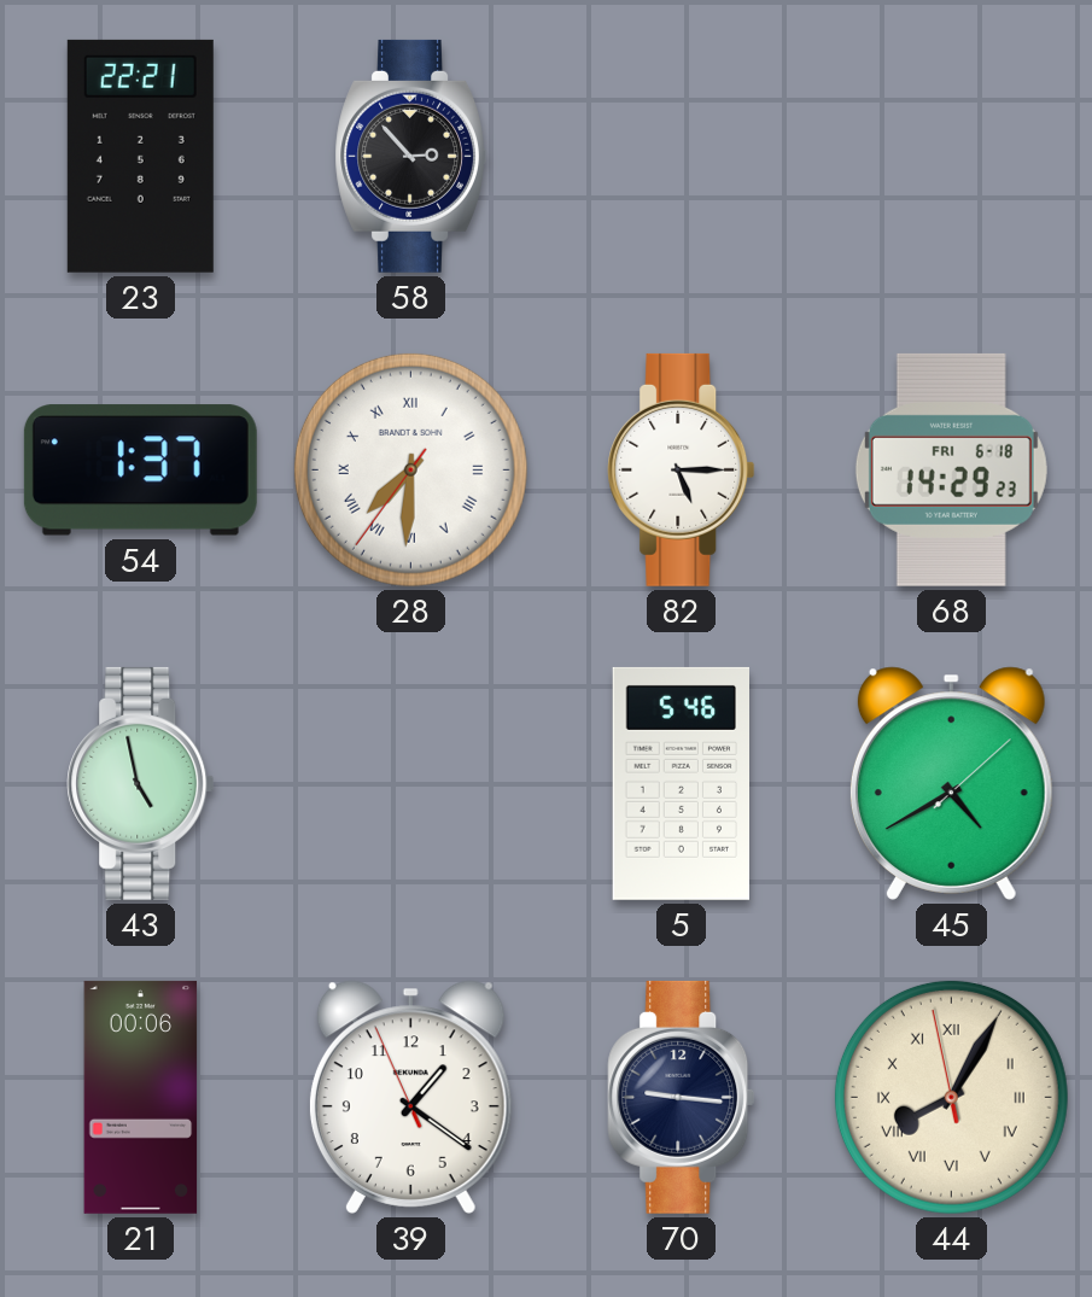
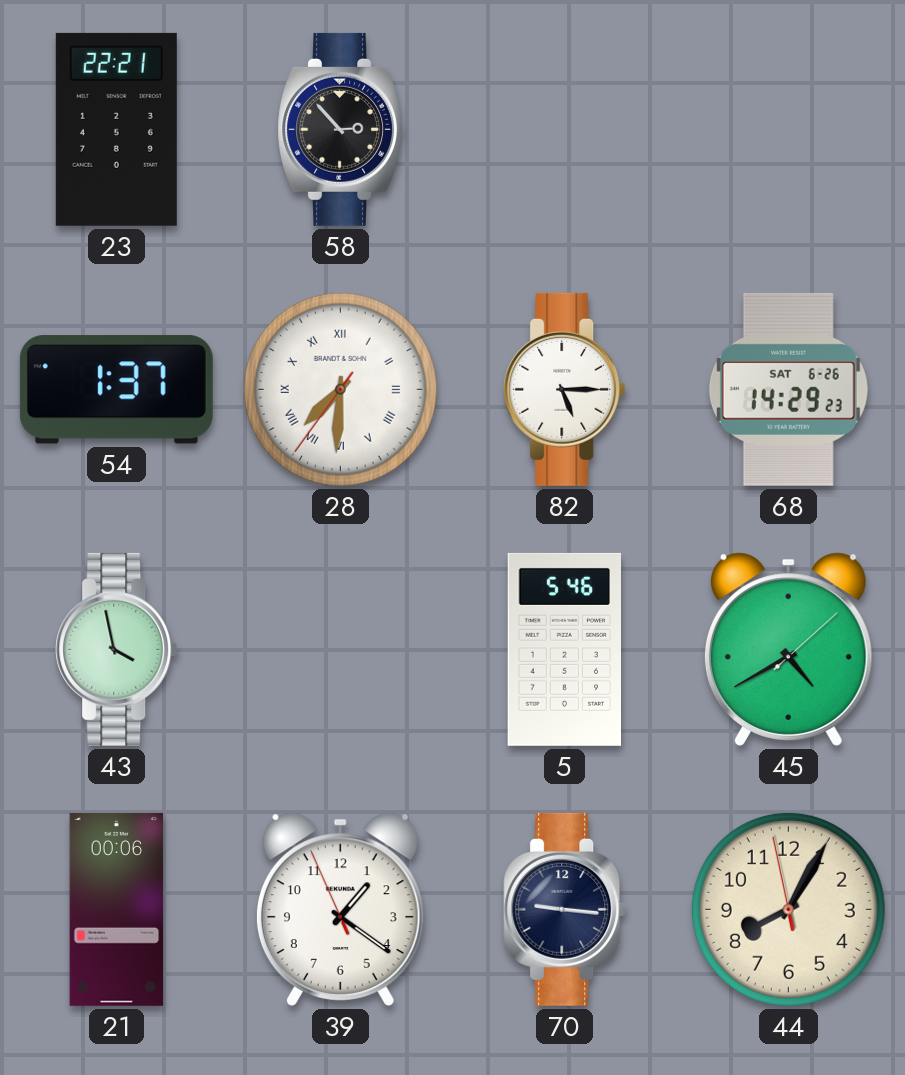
68 date: FRI 6-18 -> SAT 6-26 (788, 389)
43: 4:58 -> 3:58 (117, 649)
44 numerals: Roman -> Arabic (788, 909)
